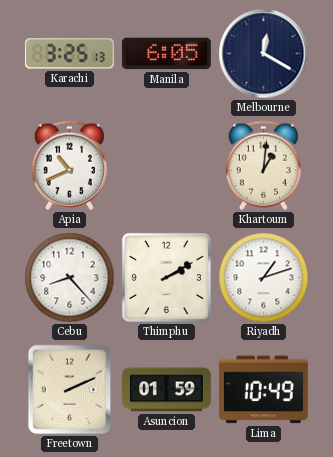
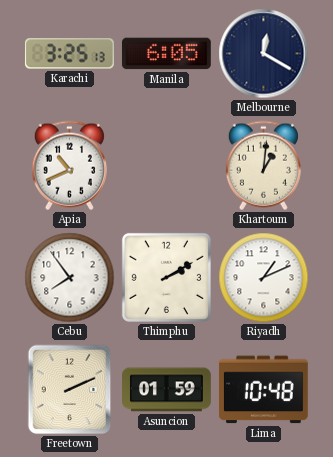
Cebu: 8:23 -> 7:54 (70, 278)
Riyadh: 1:12 -> 1:11 (264, 278)
Lima: 10:49 -> 10:48 (263, 390)
